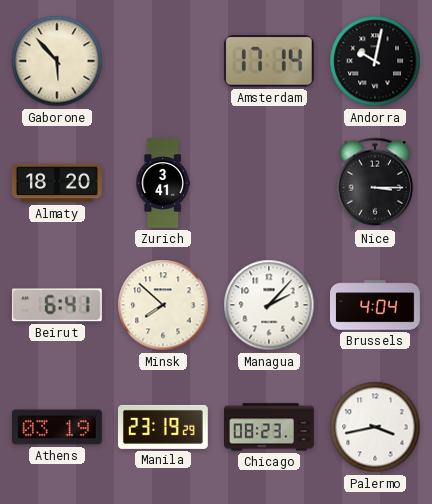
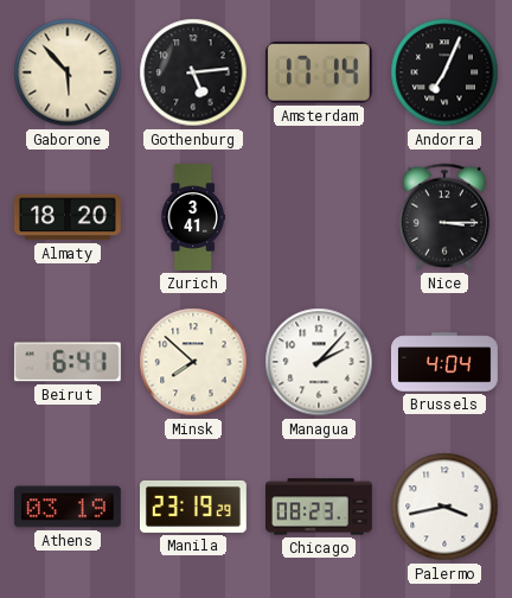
Gothenburg: none -> 5:14 (193, 72)
Andorra: 10:02 -> 7:04 (444, 72)
